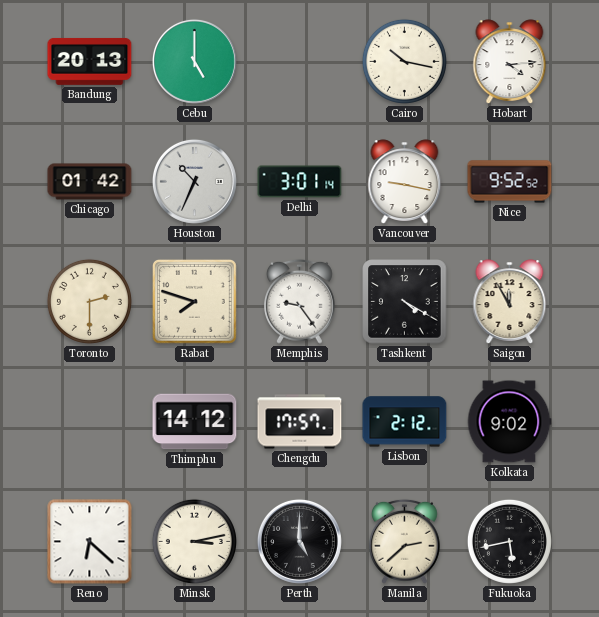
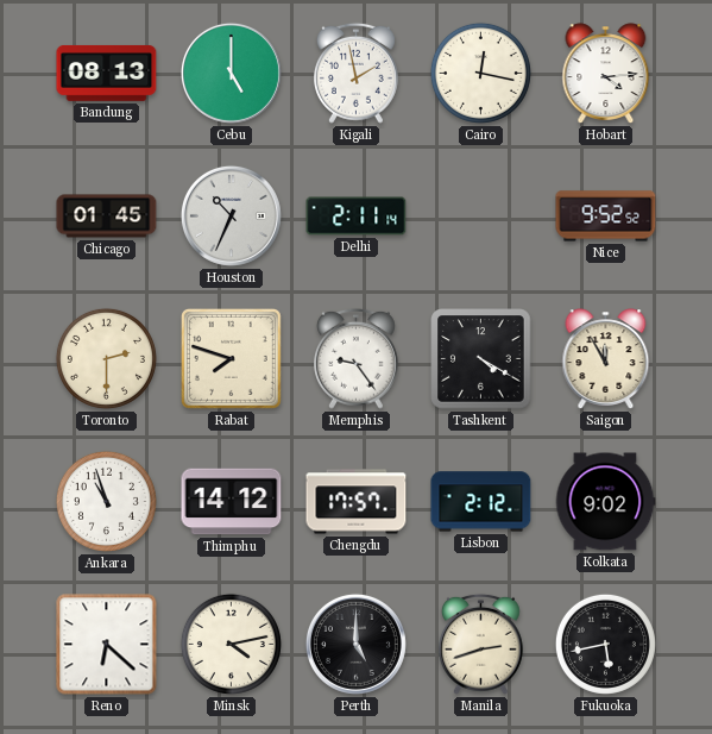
Bandung: 20:13 -> 08:13 (107, 73)
Kigali: none -> 1:58 (355, 73)
Cairo: 10:17 -> 12:17 (480, 73)
Chicago: 01:42 -> 01:45 (107, 217)
Delhi: 3:01 -> 2:11 (357, 217)
Vancouver: 9:17 -> none (405, 182)
Ankara: none -> 10:57 (106, 501)
Minsk: 3:13 -> 4:13 (231, 644)
Manila: 2:38 -> 2:42 (480, 644)
